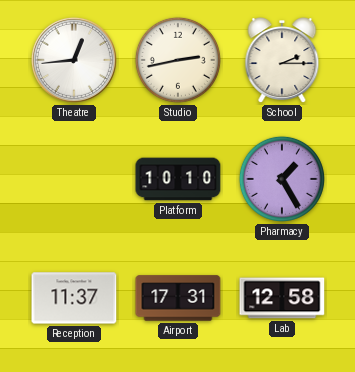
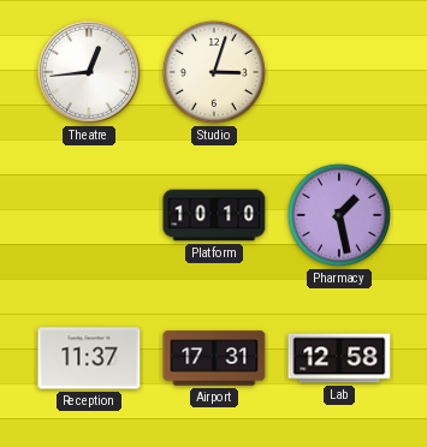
Studio: 2:43 -> 3:03 (214, 72)
School: 2:15 -> none (282, 61)
Pharmacy: 1:25 -> 1:28 (339, 215)
